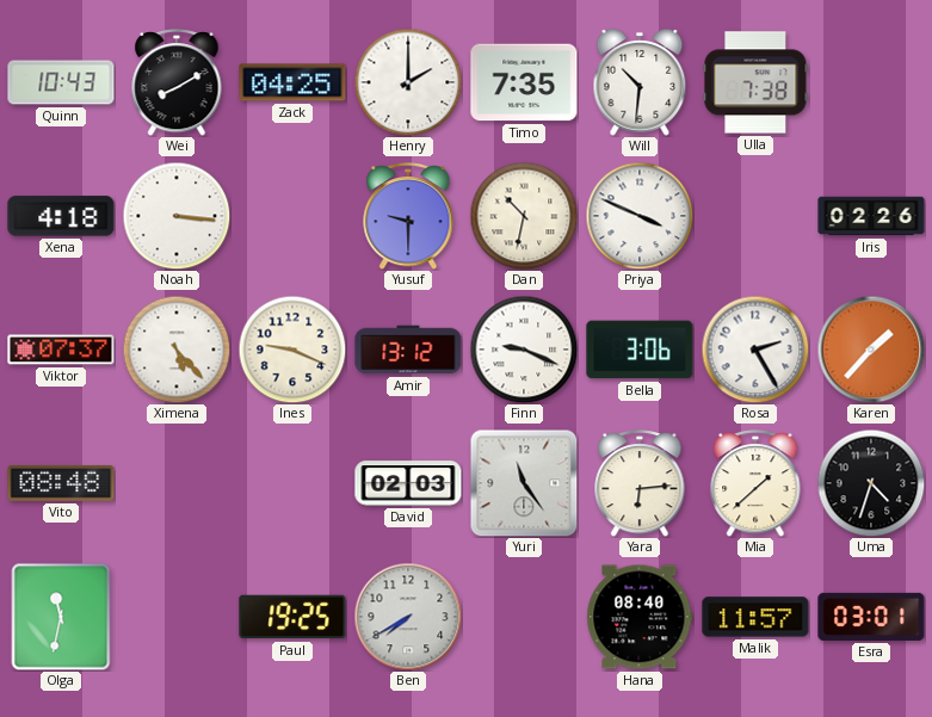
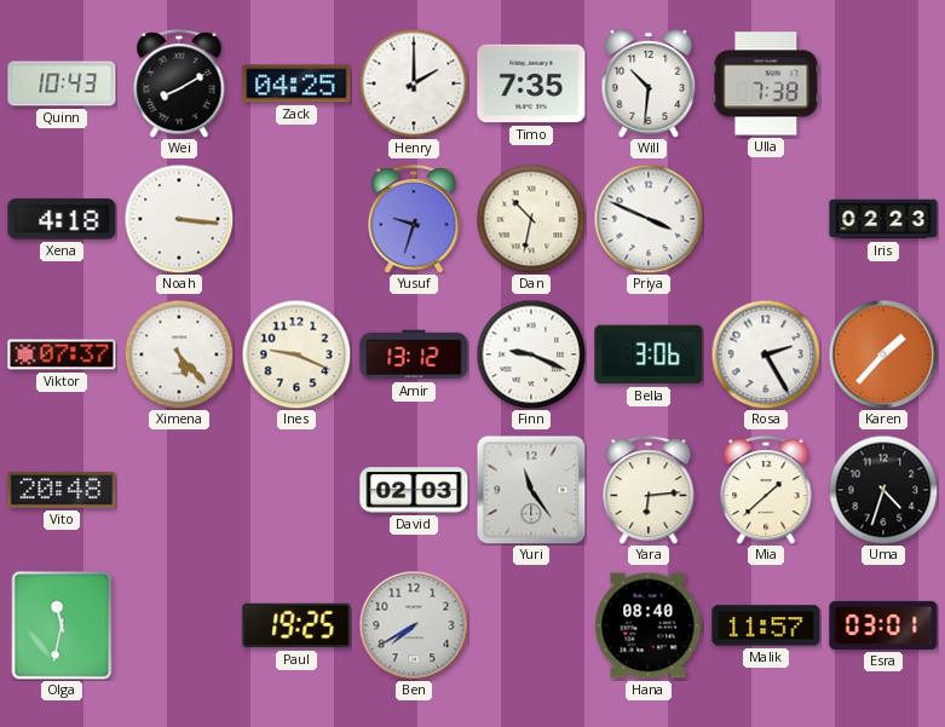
Yusuf: 9:30 -> 9:33 (414, 220)
Iris: 02:26 -> 02:23 (883, 219)
Vito: 08:48 -> 20:48 (62, 490)
